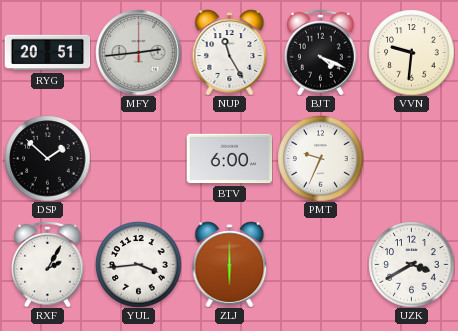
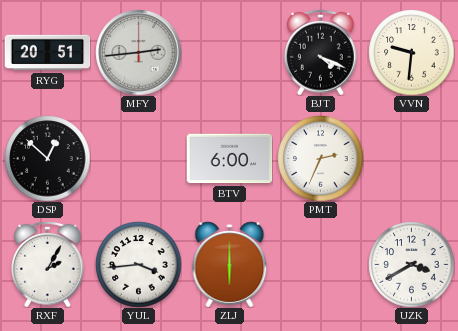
NUP: 11:25 -> none (230, 52)
DSP: 1:52 -> 12:52 (47, 158)
PMT: 9:34 -> 2:34 (320, 158)
